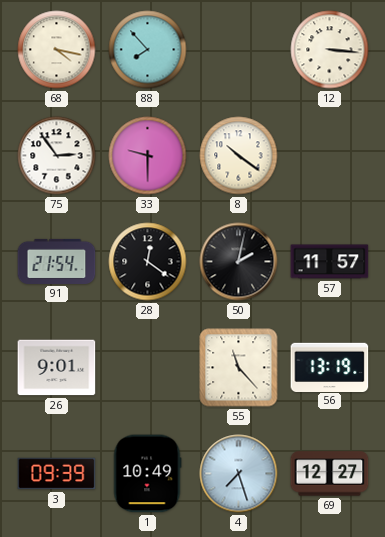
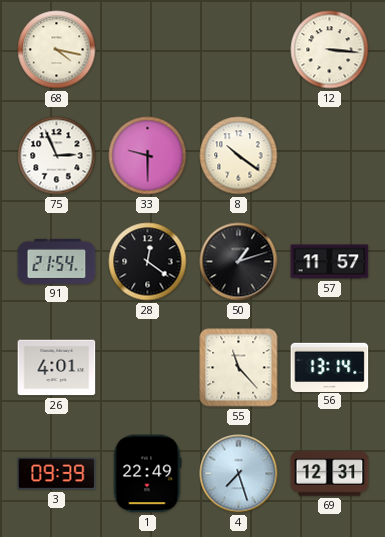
88: 7:53 -> none (148, 50)
75: 2:54 -> 2:56 (57, 156)
50: 2:02 -> 1:12 (239, 262)
26: 9:01 -> 4:01 (57, 368)
56: 13:19 -> 13:14 (330, 367)
1: 10:49 -> 22:49 (147, 474)
69: 12:27 -> 12:31 (330, 474)
